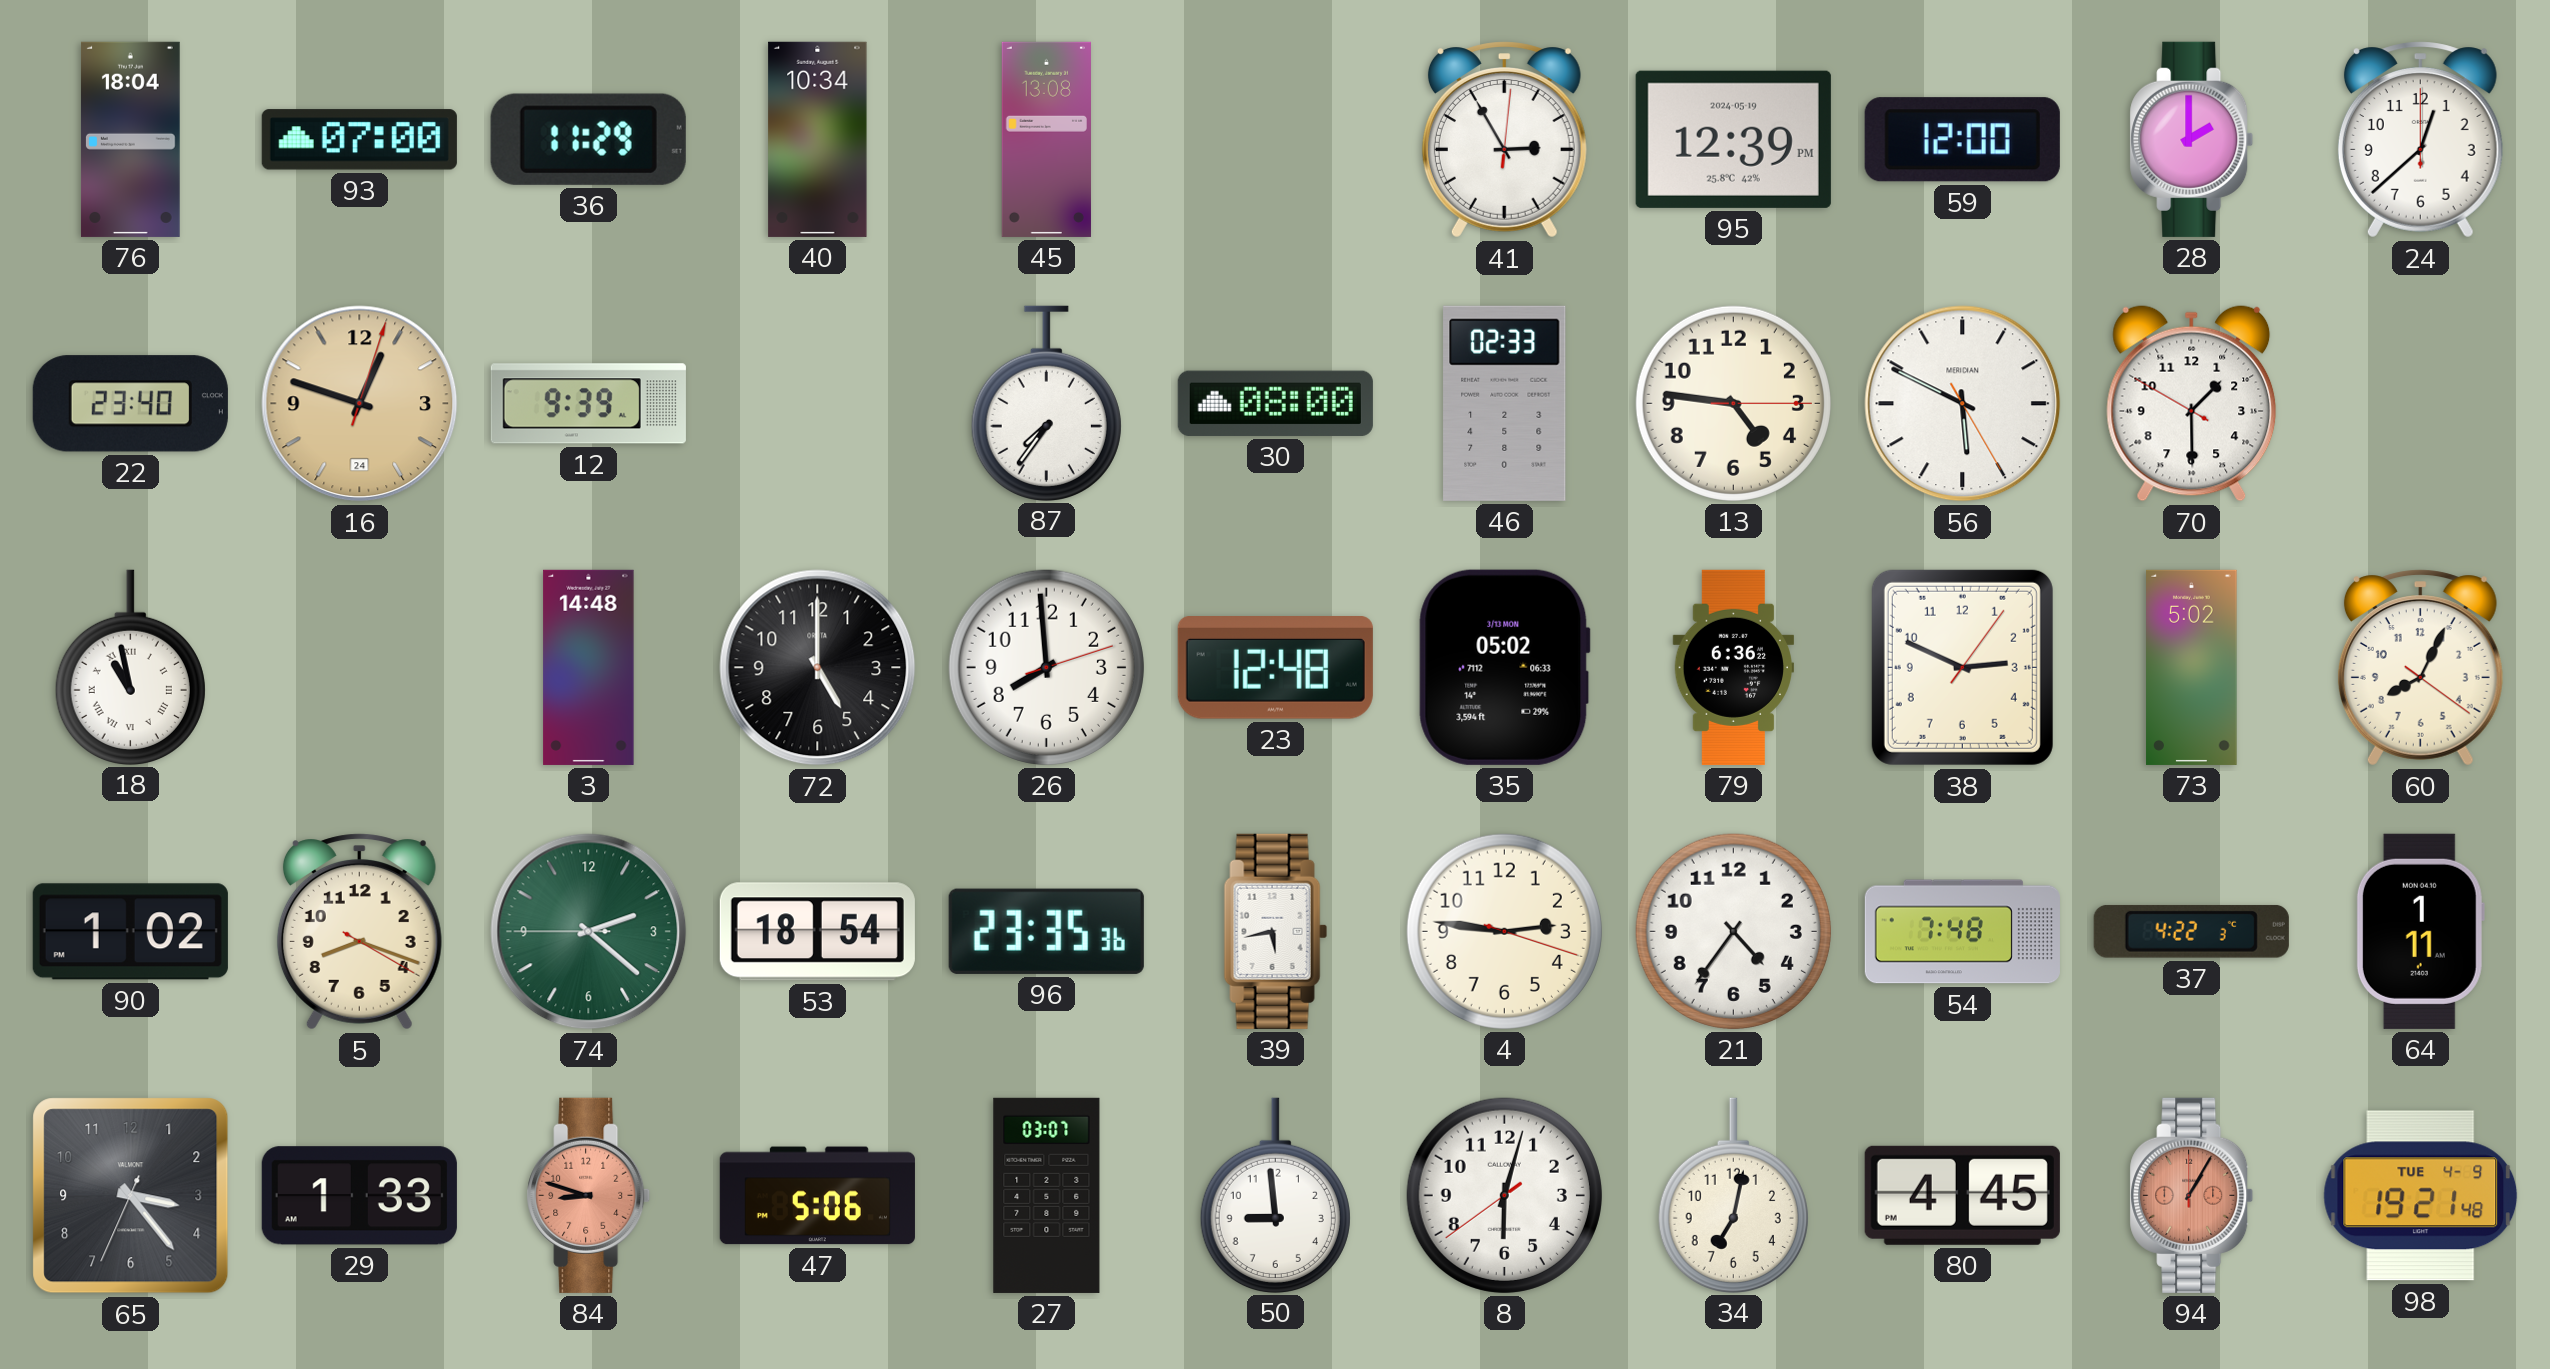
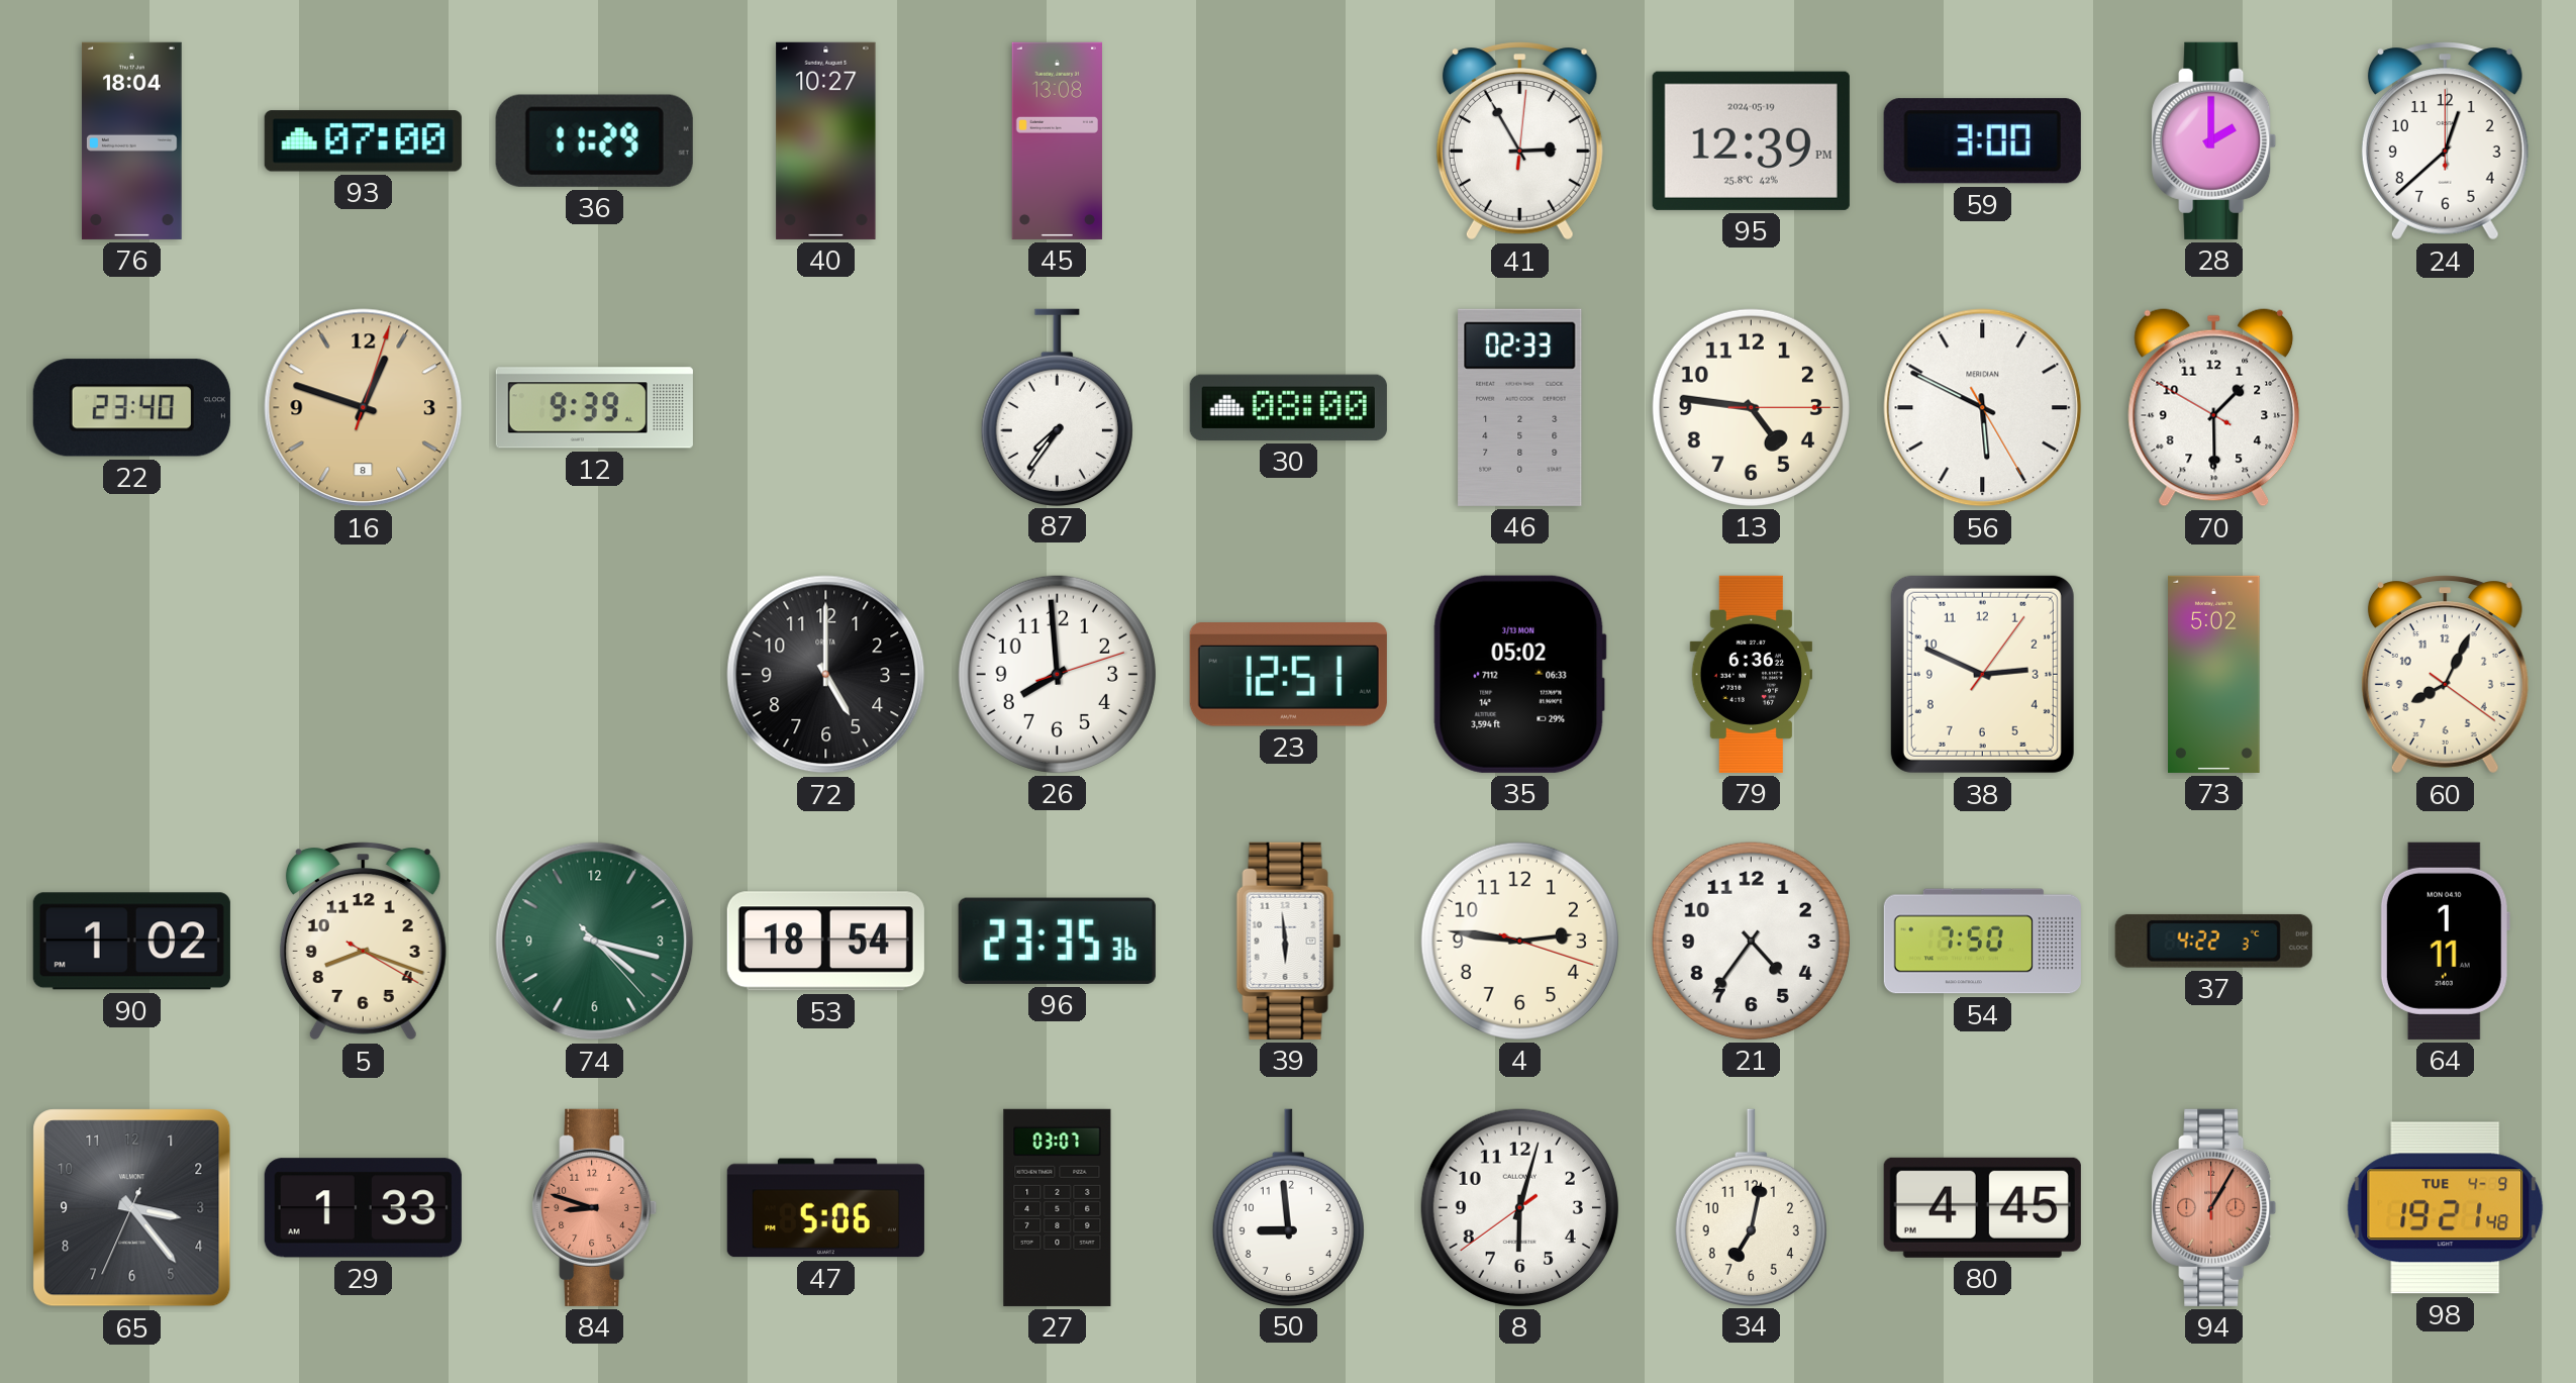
40: 10:34 -> 10:27 (826, 140)
59: 12:00 -> 3:00 (1982, 141)
16 date: 24 -> 8 (364, 408)
18: 10:58 -> none (130, 667)
3: 14:48 -> none (589, 667)
23: 12:48 -> 12:51 (1288, 675)
74: 2:21 -> 4:17 (595, 942)
39: 5:43 -> 5:59 (1288, 941)
54: 7:48 -> 7:50 (1982, 942)
